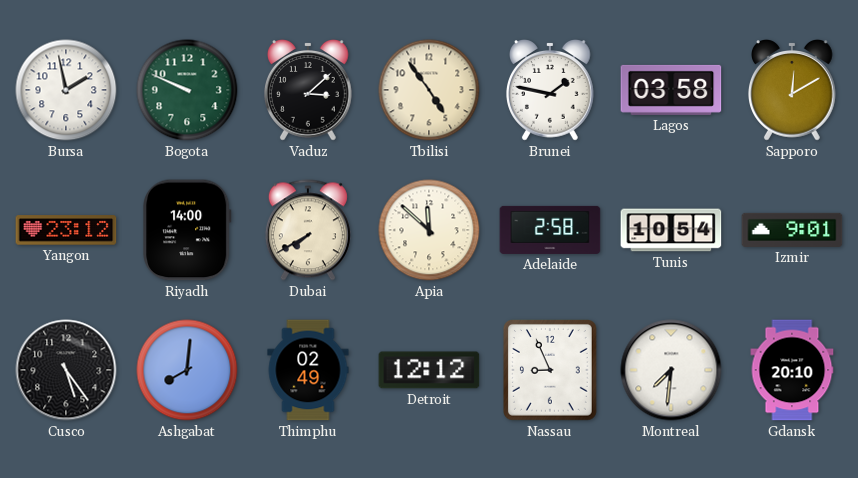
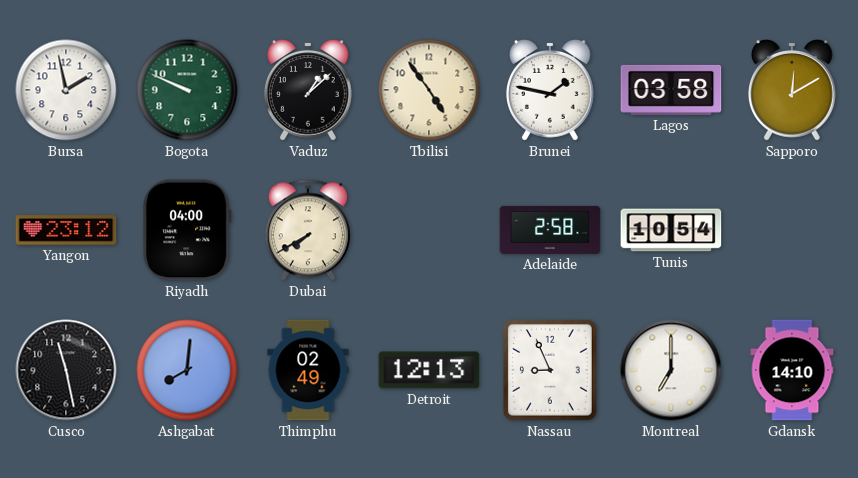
Vaduz: 3:08 -> 1:08 (309, 90)
Riyadh: 14:00 -> 04:00 (188, 230)
Apia: 11:52 -> none (429, 230)
Izmir: 9:01 -> none (792, 230)
Cusco: 5:24 -> 11:28 (66, 370)
Detroit: 12:12 -> 12:13 (429, 370)
Montreal: 7:31 -> 7:00 (671, 370)
Gdansk: 20:10 -> 14:10 (792, 370)
